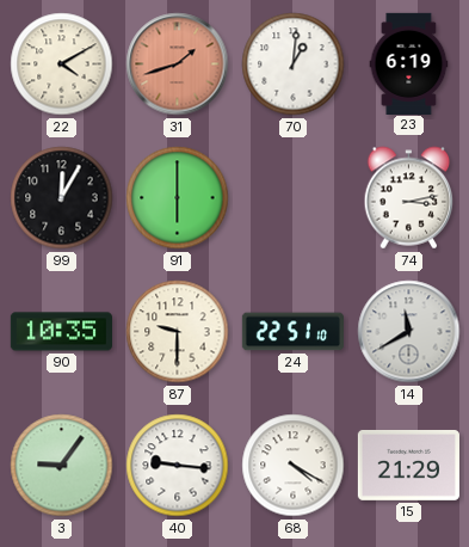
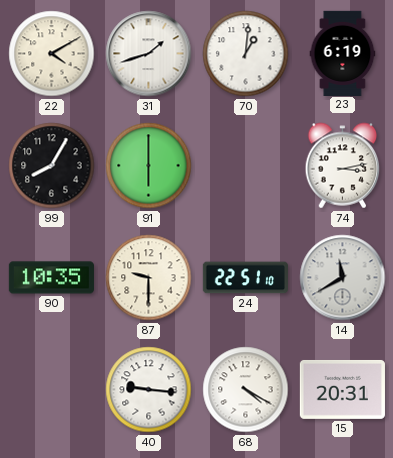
31 dial: salmon -> white (149, 54)
99: 12:05 -> 8:05 (52, 166)
3: 9:06 -> none (62, 466)
15: 21:29 -> 20:31 (342, 389)
